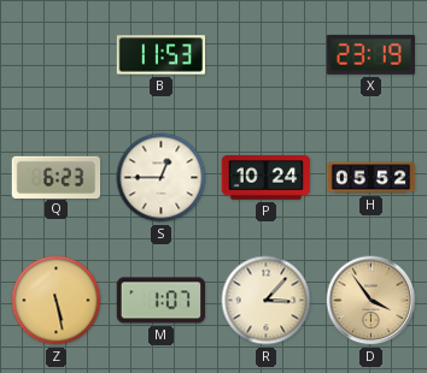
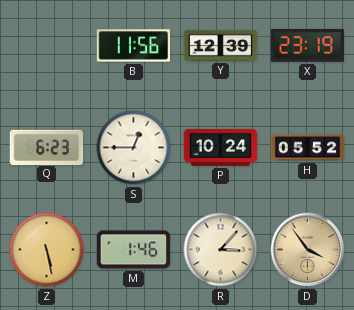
B: 11:53 -> 11:56 (134, 46)
Y: none -> 12:39 (221, 45)
M: 1:07 -> 1:46 (134, 250)
